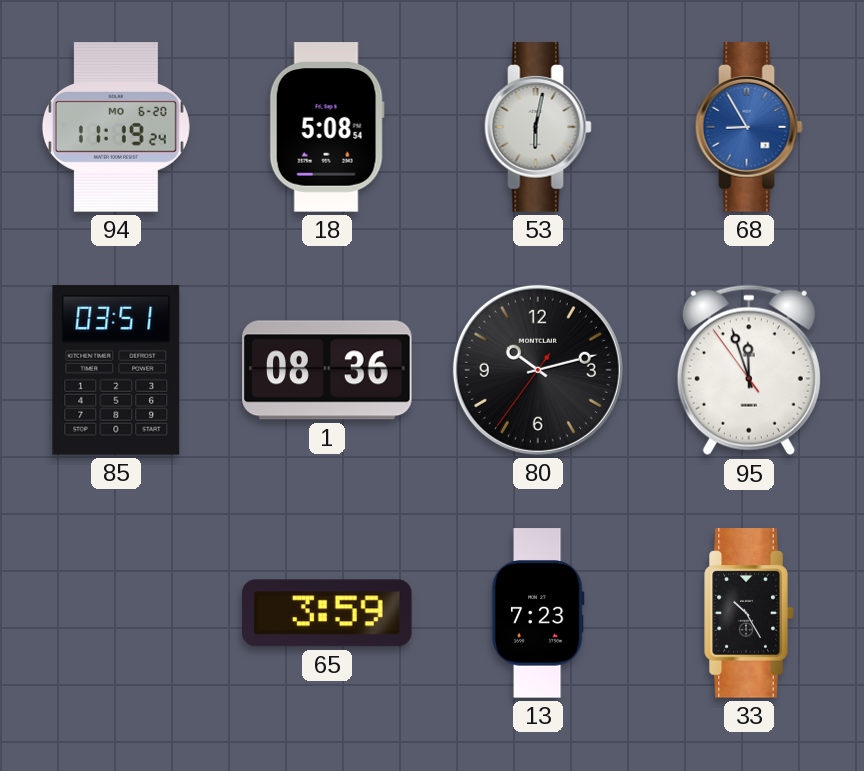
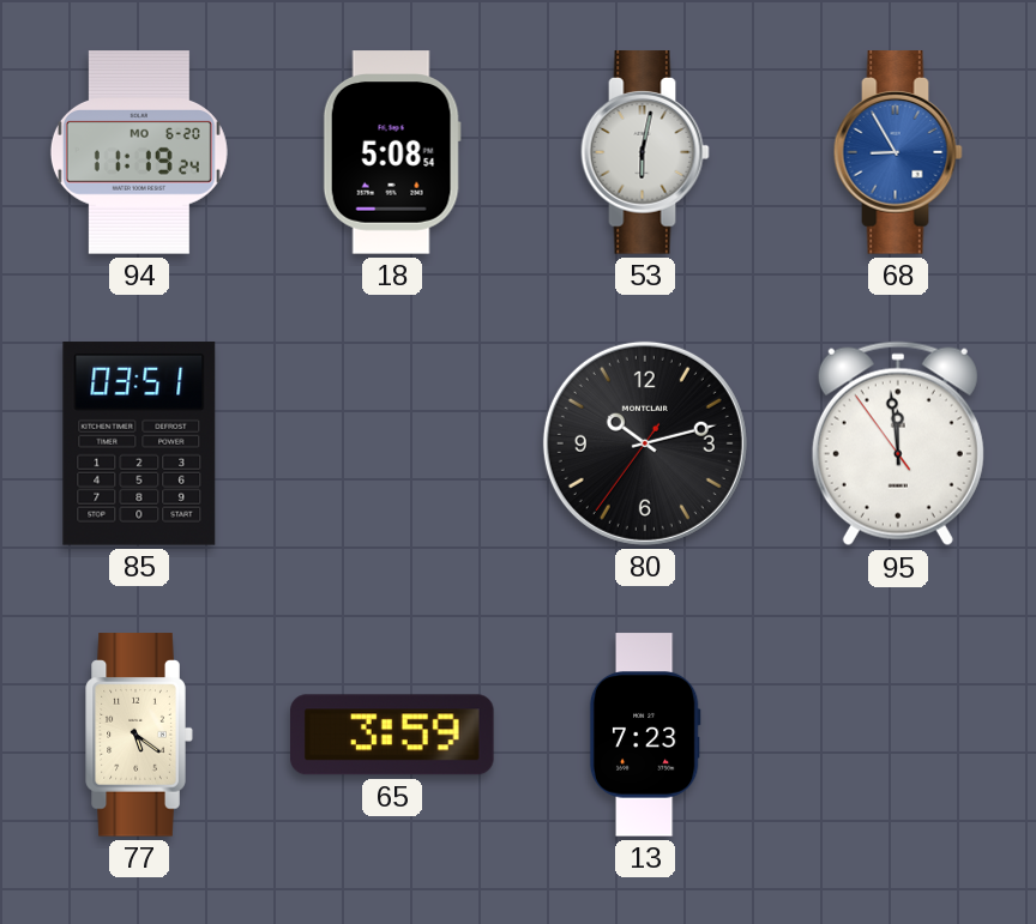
1: 08:36 -> none (327, 370)
95: 11:56 -> 11:58 (898, 443)
77: none -> 5:21 (139, 735)
33: 10:25 -> none (749, 613)
